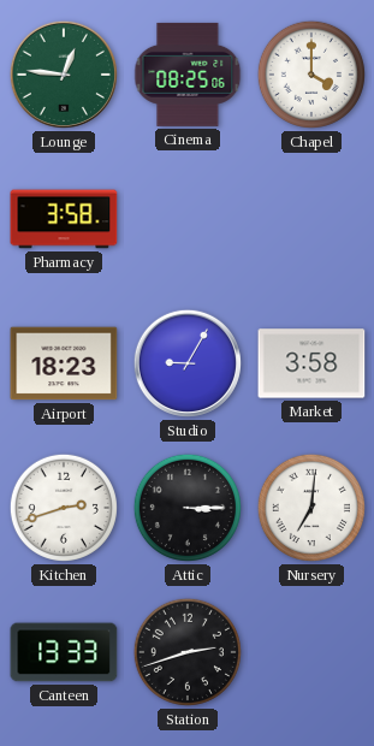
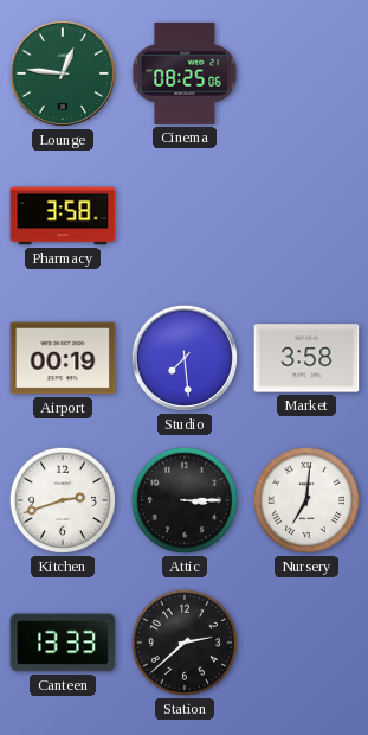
Chapel: 4:00 -> none (311, 75)
Airport: 18:23 -> 00:19 (63, 358)
Studio: 9:05 -> 7:29 (185, 358)
Station: 2:42 -> 2:38 (185, 643)
